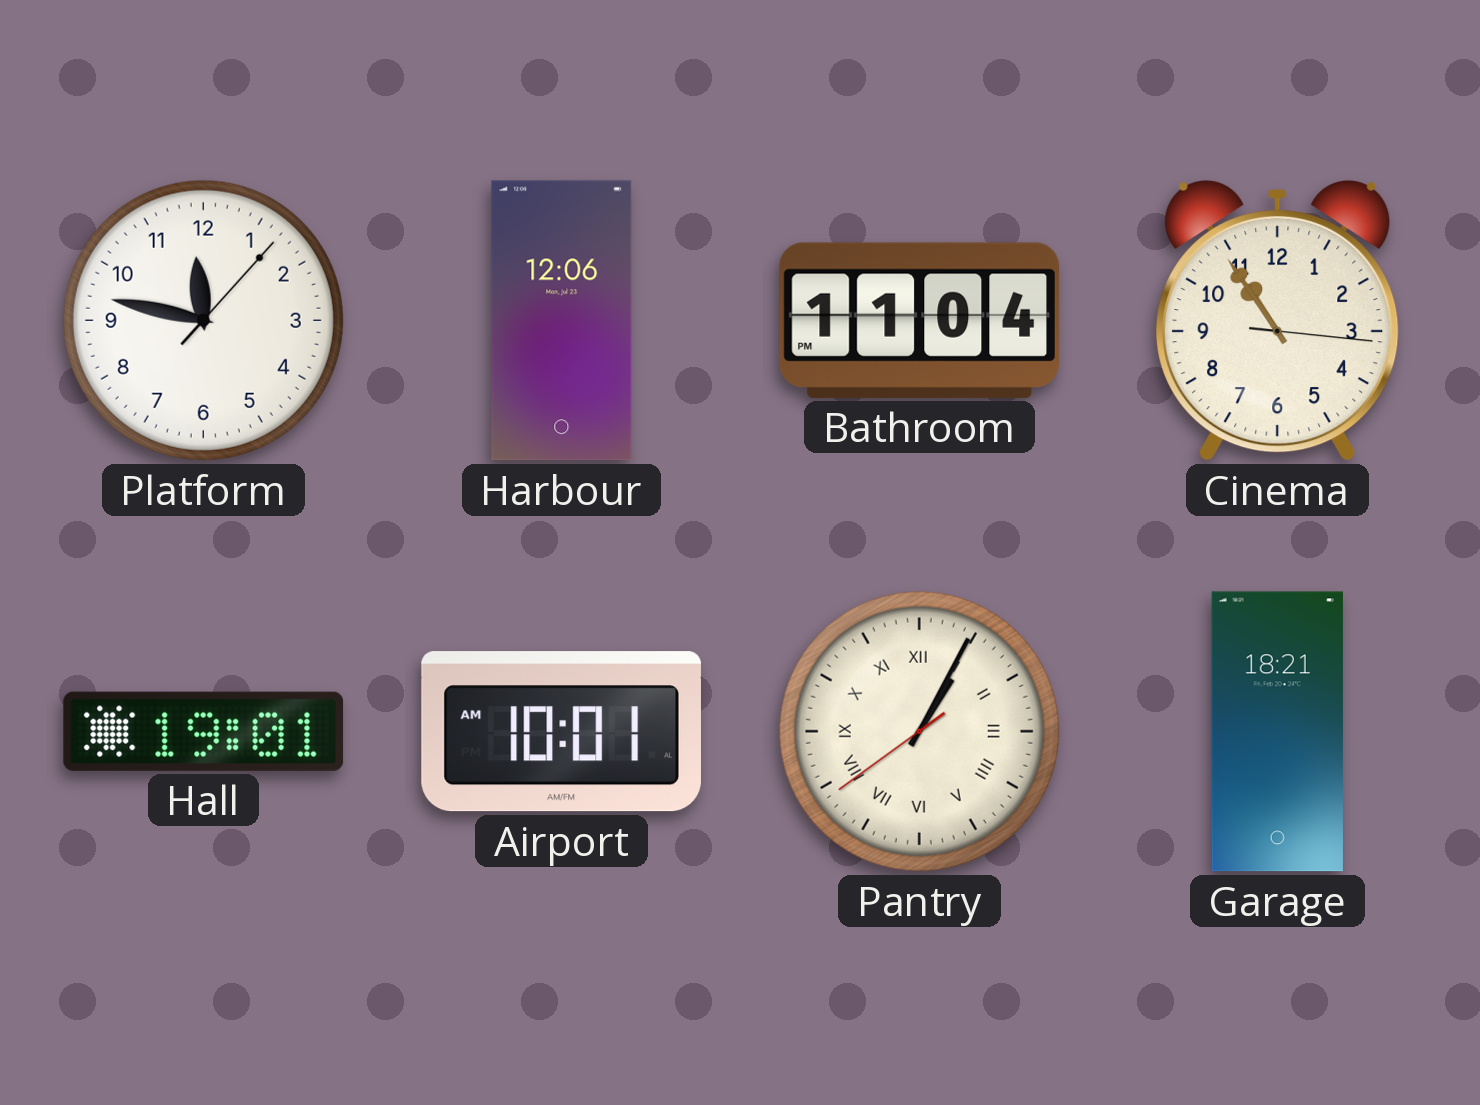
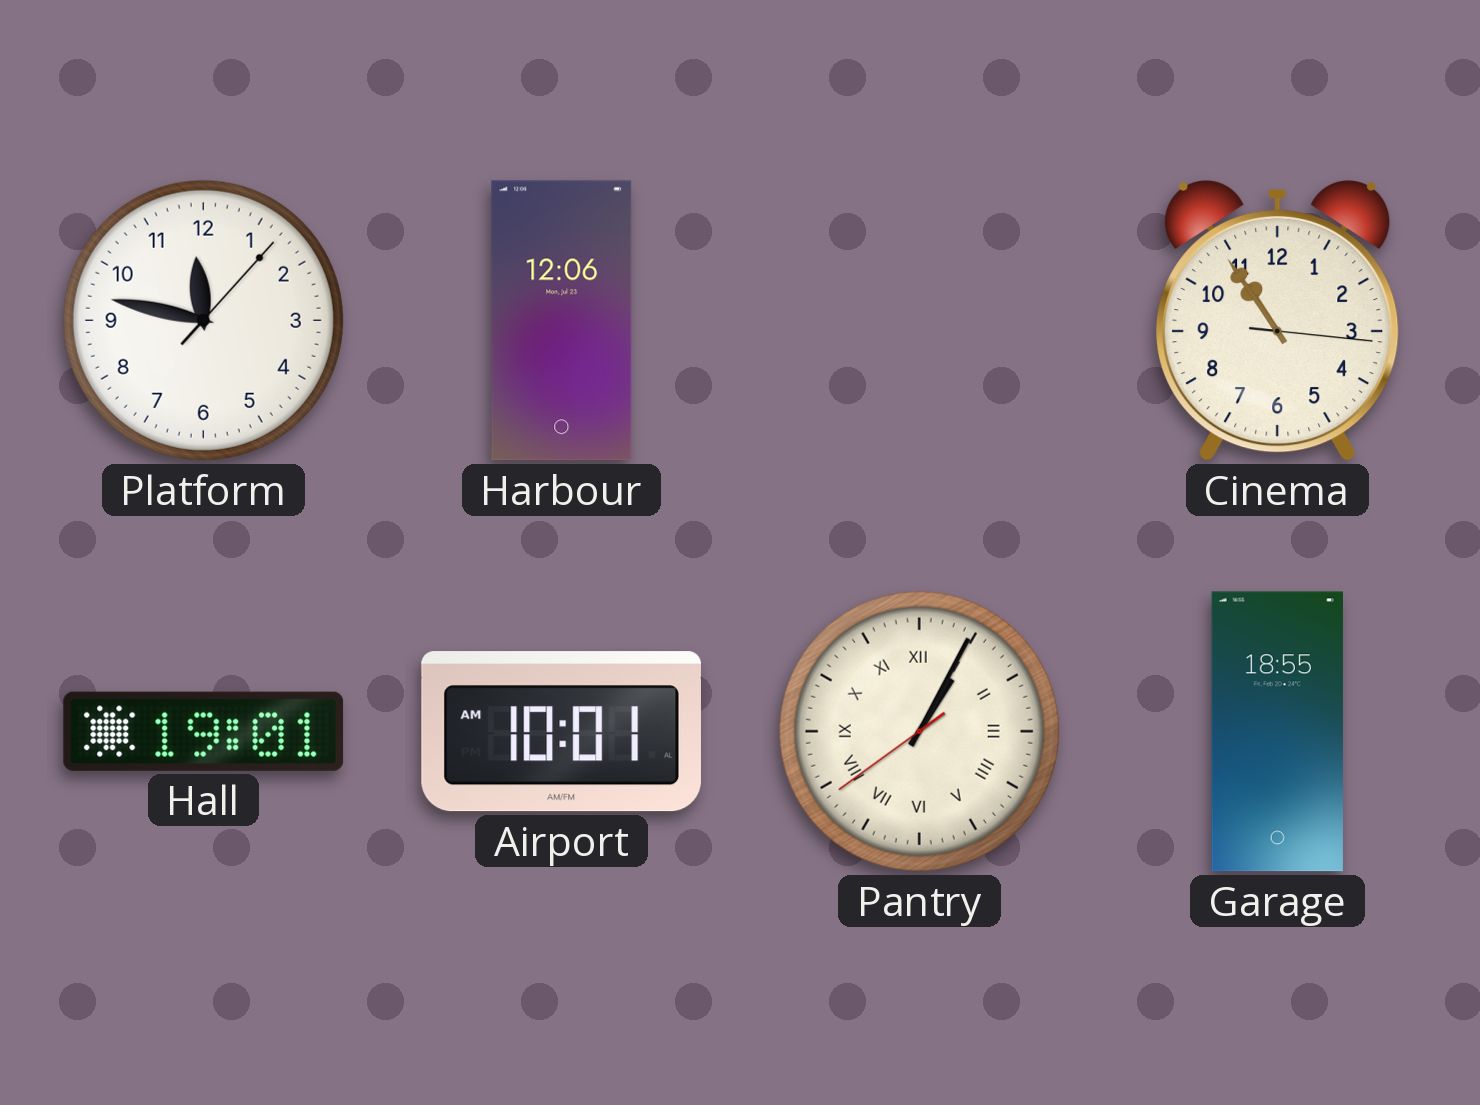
Bathroom: 11:04 -> none (919, 320)
Garage: 18:21 -> 18:55 (1277, 732)
